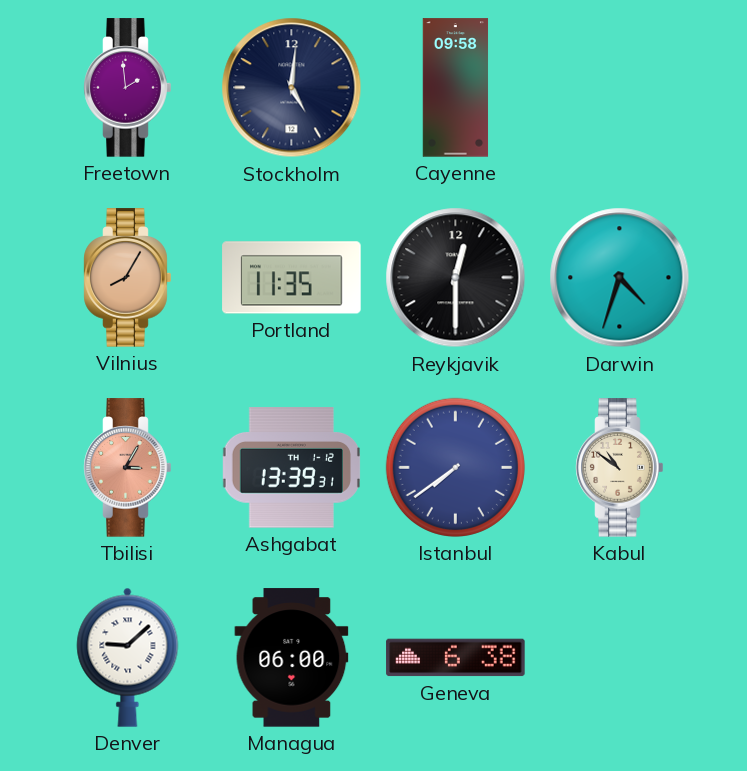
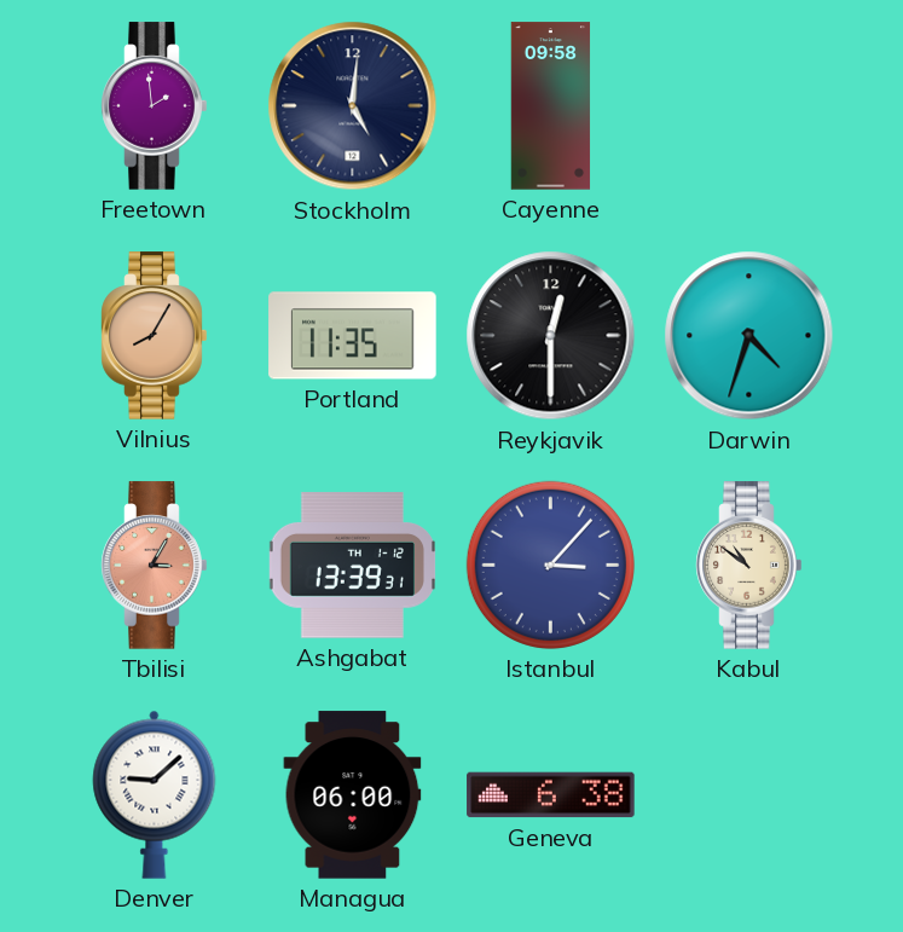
Istanbul: 7:39 -> 3:07 (550, 565)
